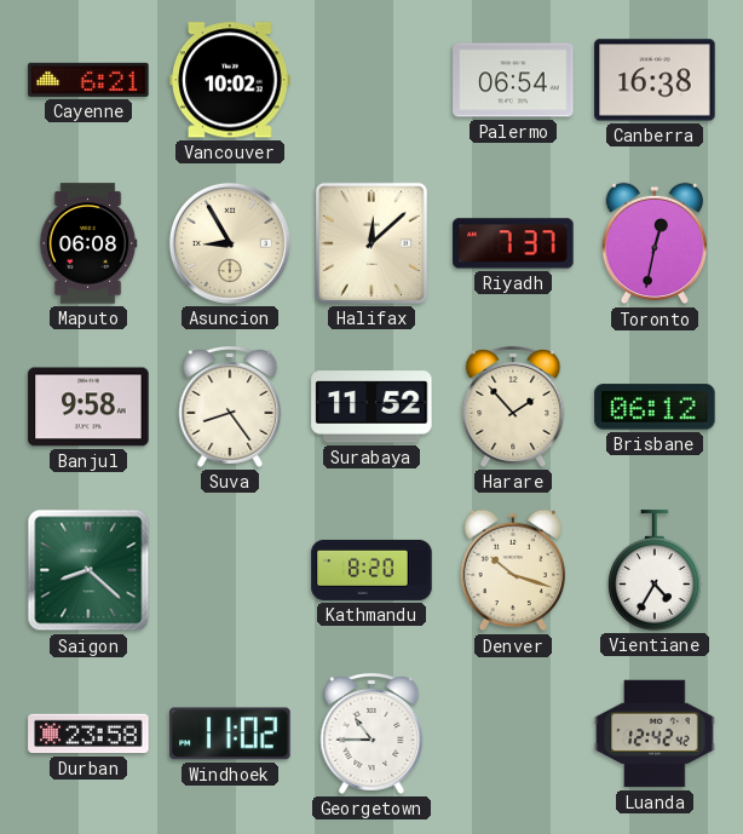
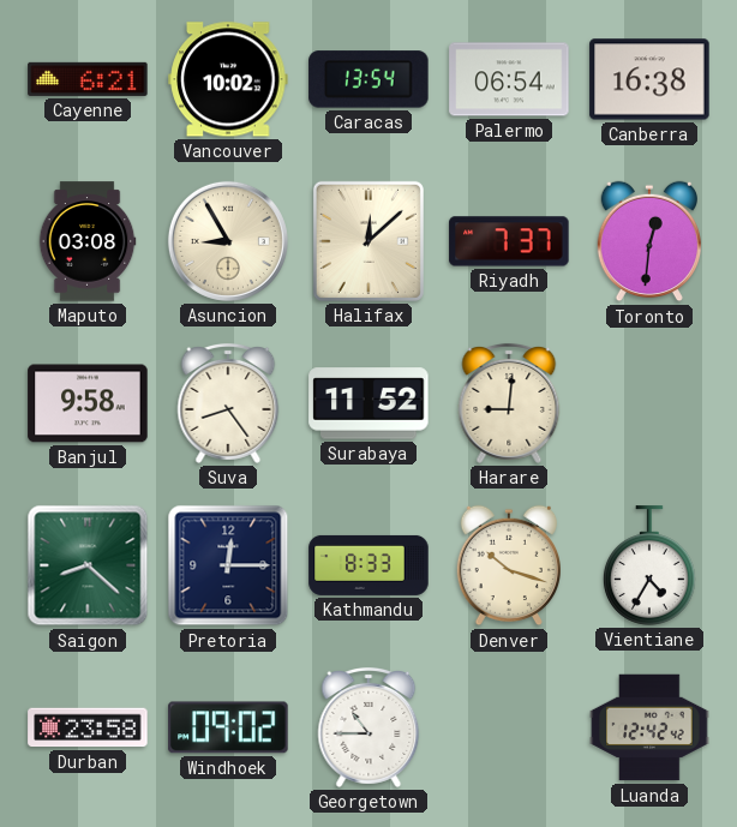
Caracas: none -> 13:54 (368, 79)
Maputo: 06:08 -> 03:08 (88, 241)
Toronto: 12:32 -> 12:31 (648, 241)
Harare: 1:53 -> 9:01 (509, 403)
Brisbane: 06:12 -> none (655, 407)
Pretoria: none -> 12:15 (228, 565)
Kathmandu: 8:20 -> 8:33 (368, 565)
Windhoek: 11:02 -> 09:02 (228, 727)
